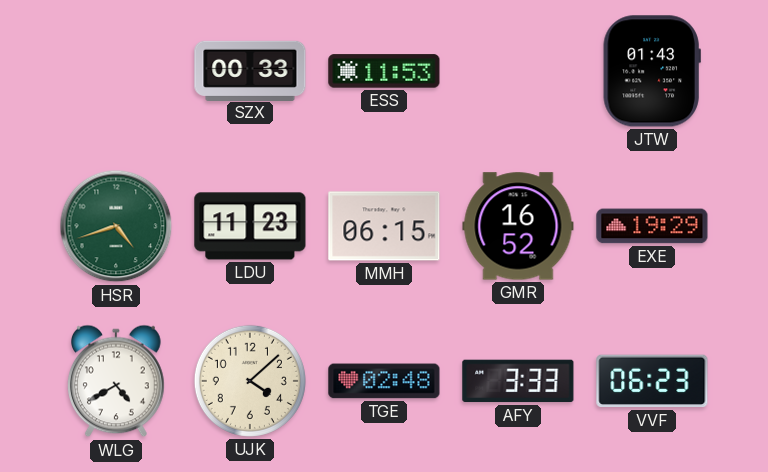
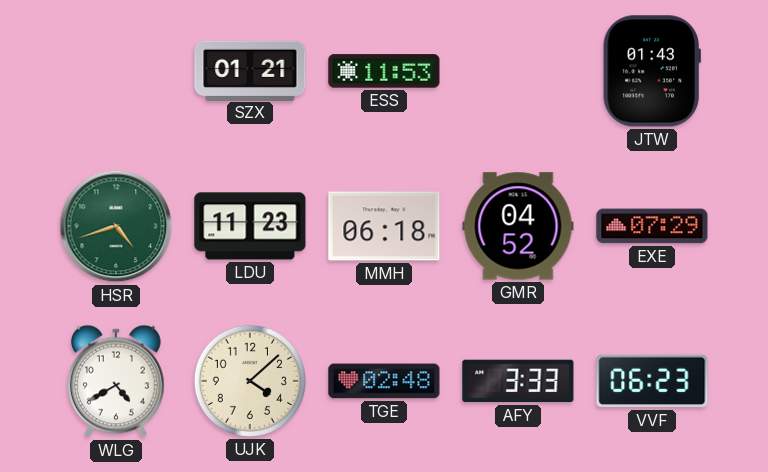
SZX: 00:33 -> 01:21 (250, 70)
MMH: 06:15 -> 06:18 (384, 226)
GMR: 16:52 -> 04:52 (518, 226)
EXE: 19:29 -> 07:29 (652, 226)
